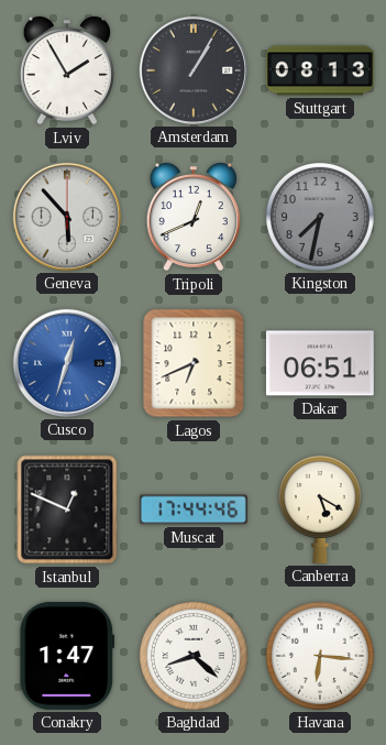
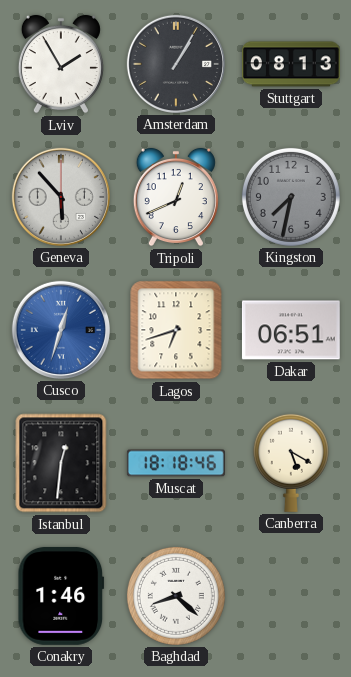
Lagos: 6:41 -> 6:42 (176, 330)
Istanbul: 12:49 -> 12:31 (61, 463)
Muscat: 17:44 -> 18:18 (176, 463)
Conakry: 1:47 -> 1:46 (61, 596)
Havana: 6:16 -> none (320, 656)
